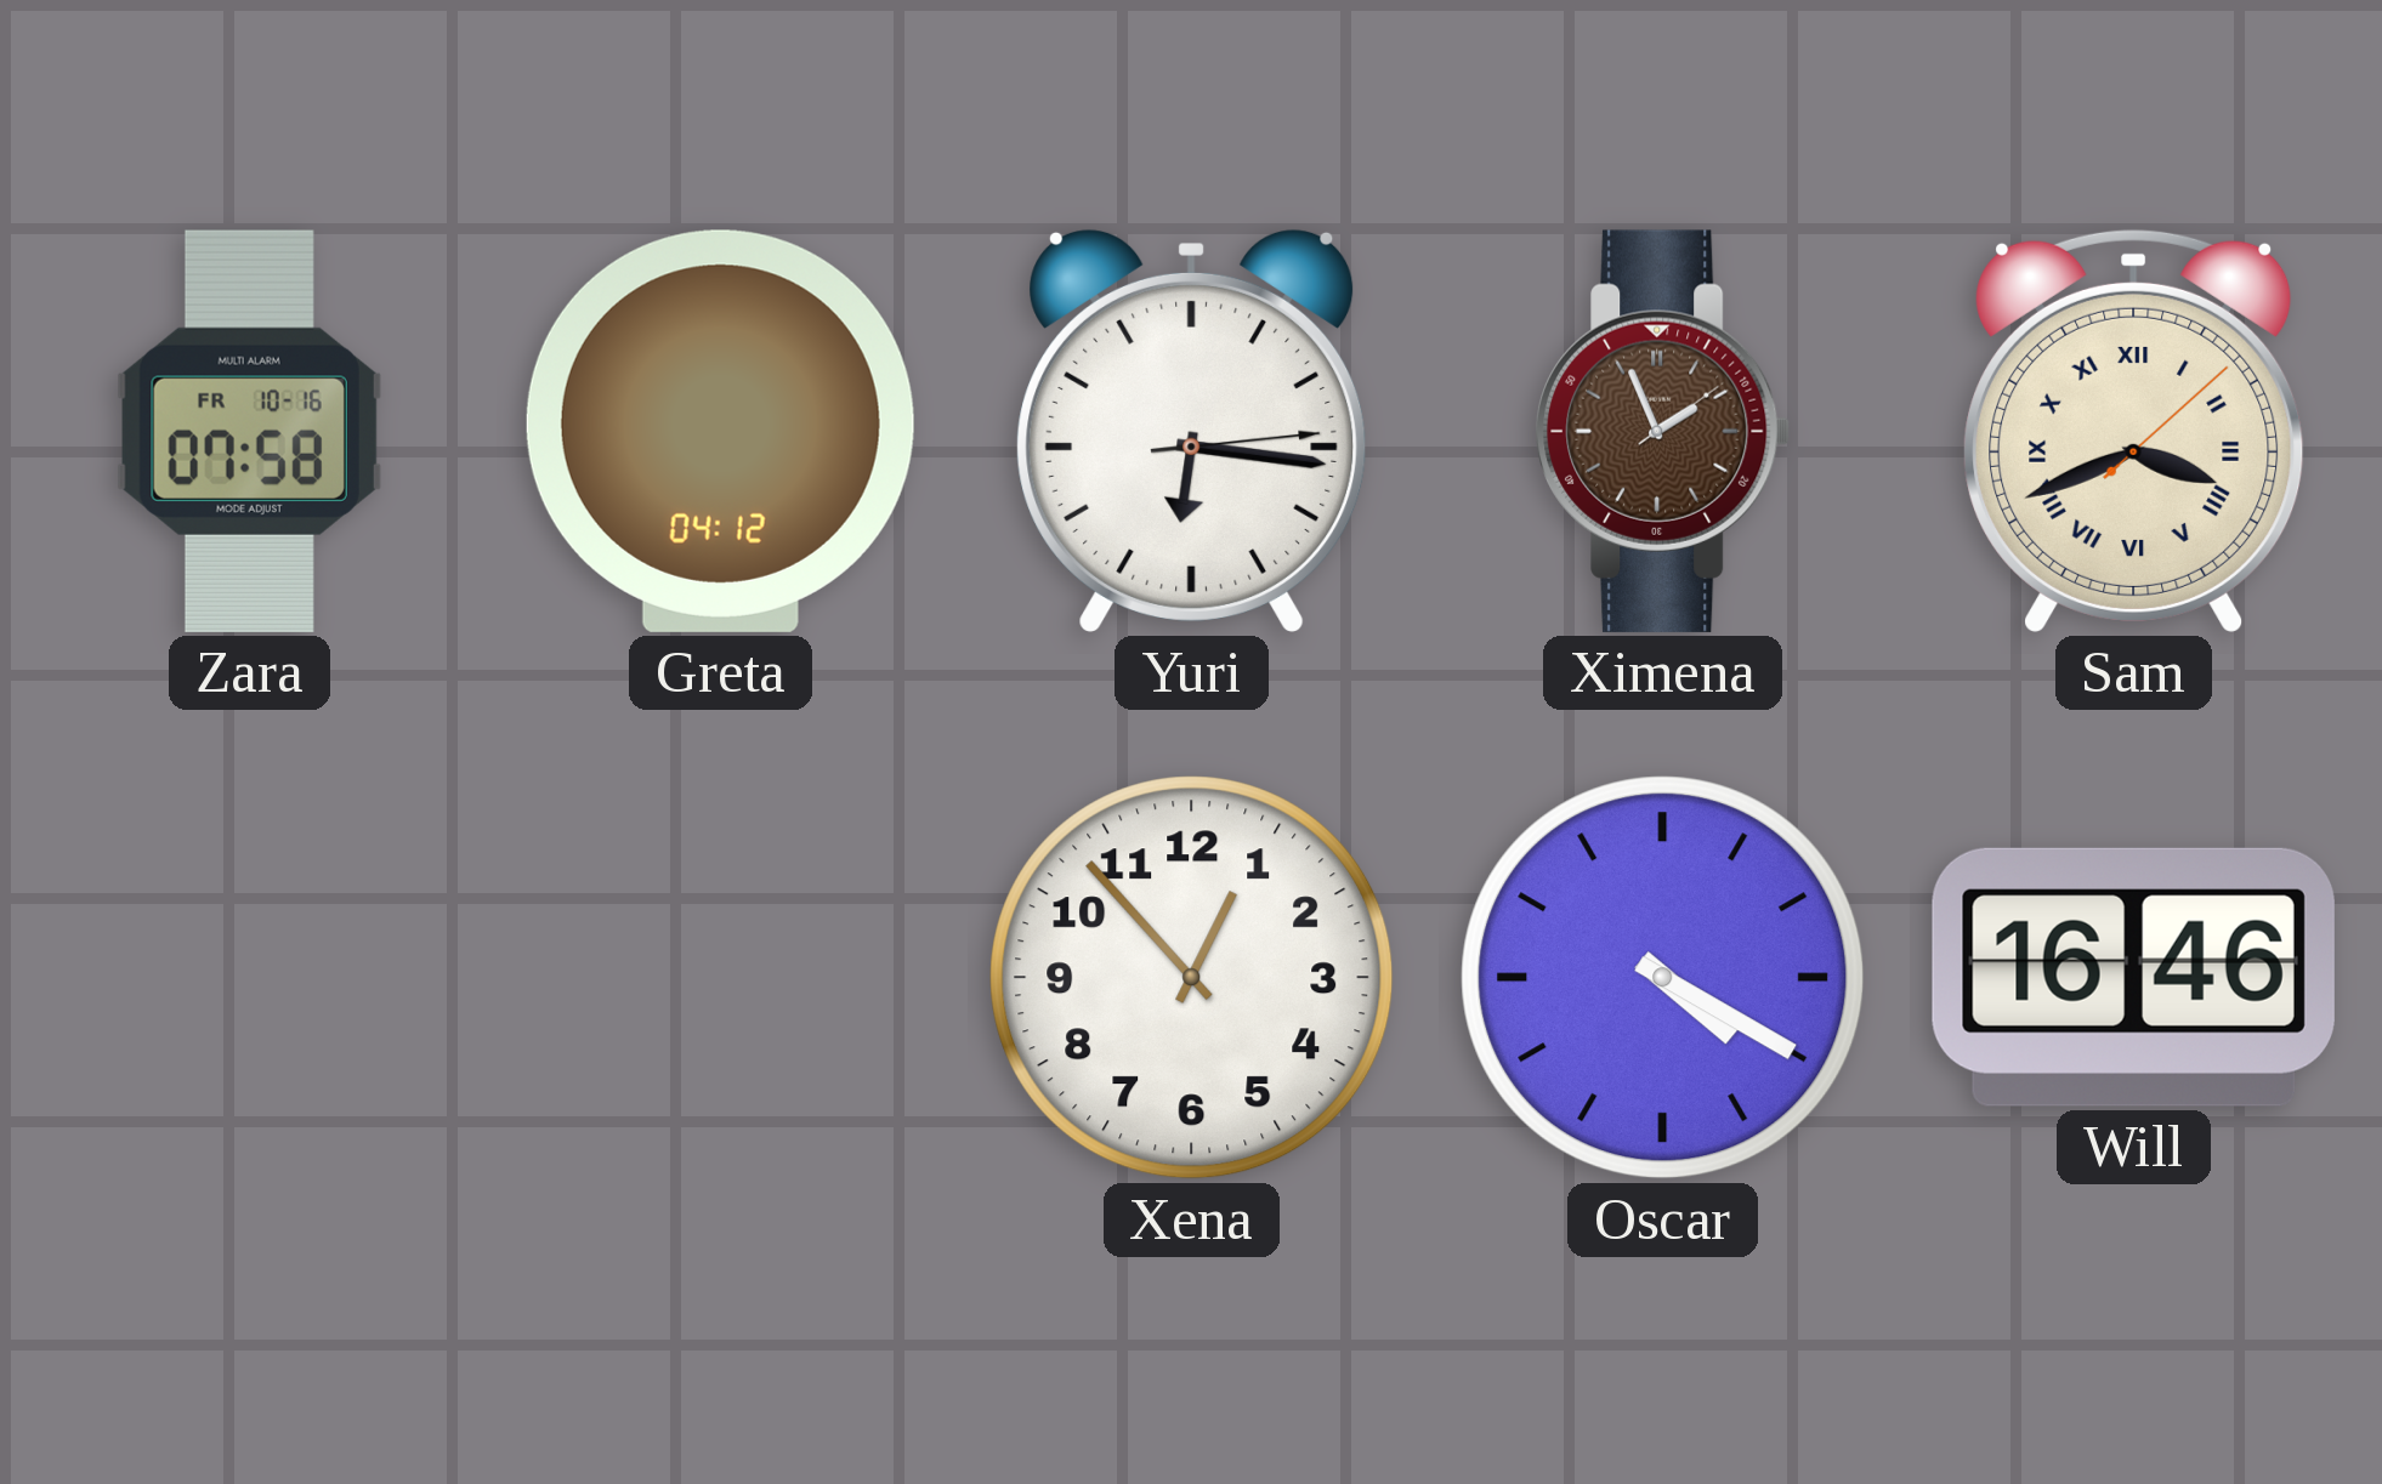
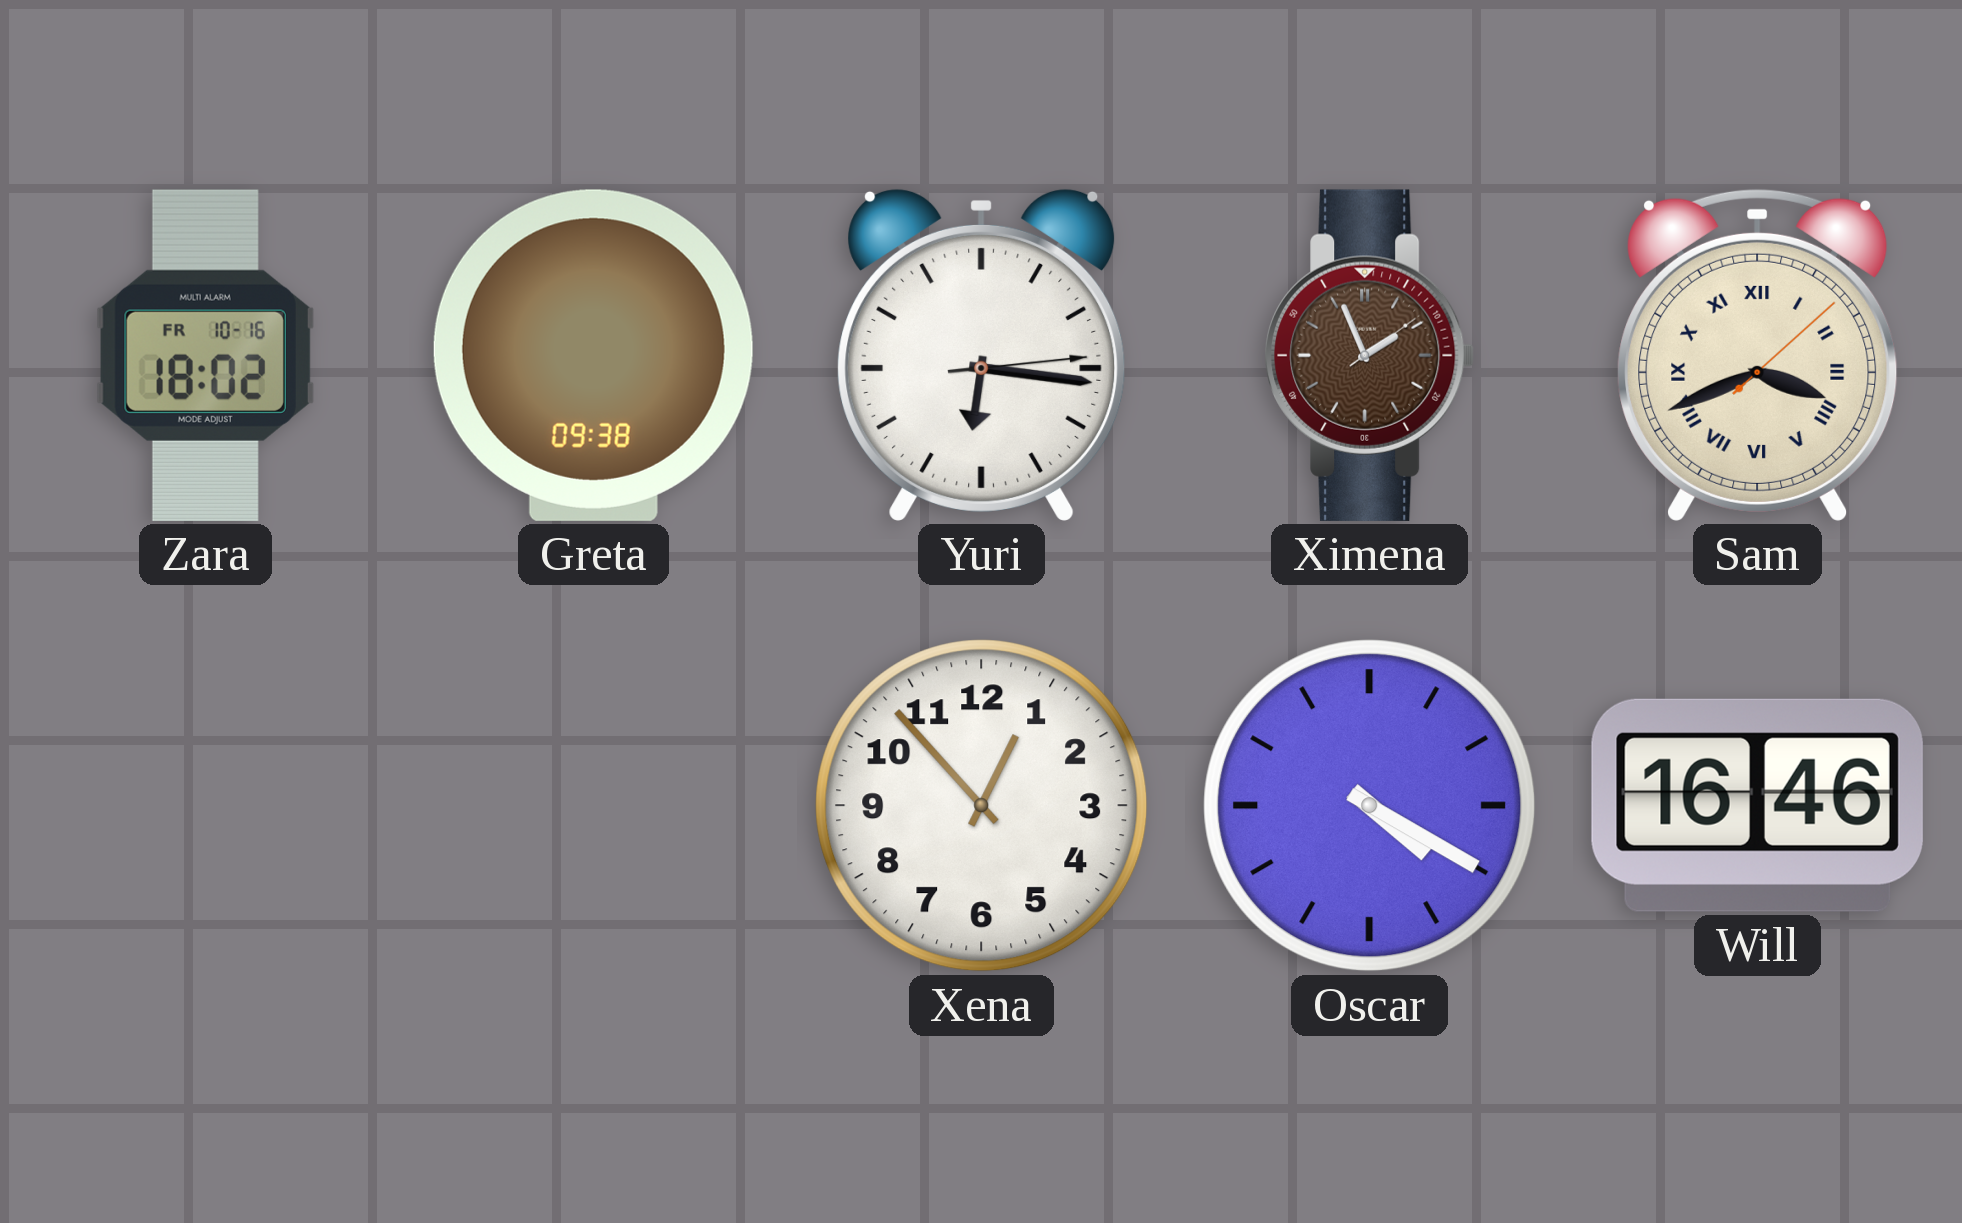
Zara: 07:58 -> 18:02 (205, 355)
Greta: 04:12 -> 09:38 (593, 355)
